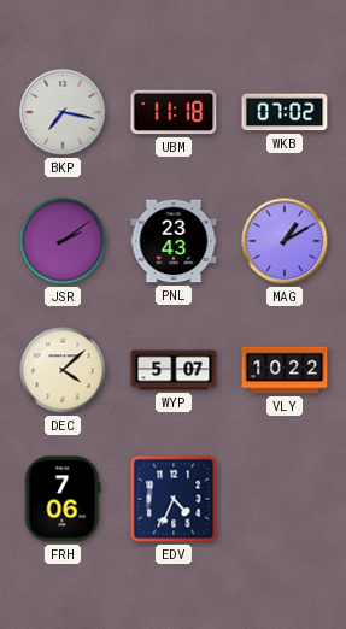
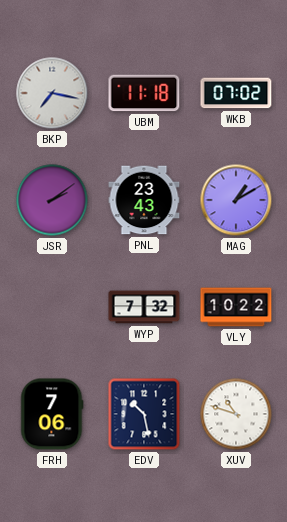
DEC: 4:08 -> none (63, 370)
WYP: 5:07 -> 7:32 (144, 307)
EDV: 4:34 -> 10:28 (144, 414)
XUV: none -> 10:48 (236, 414)
